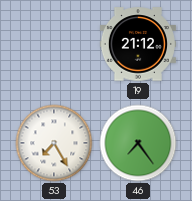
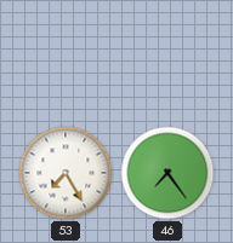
19: 21:12 -> none (138, 44)
